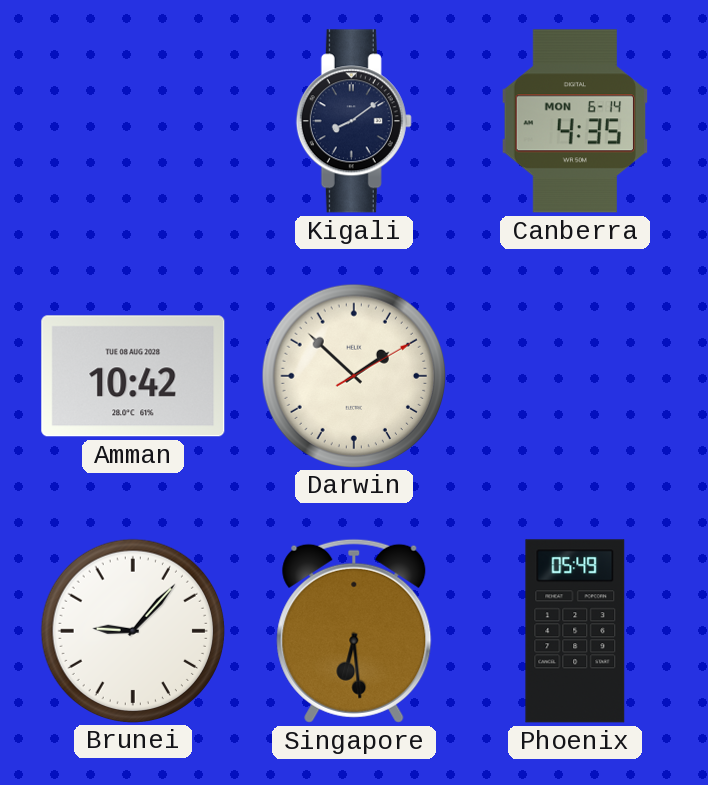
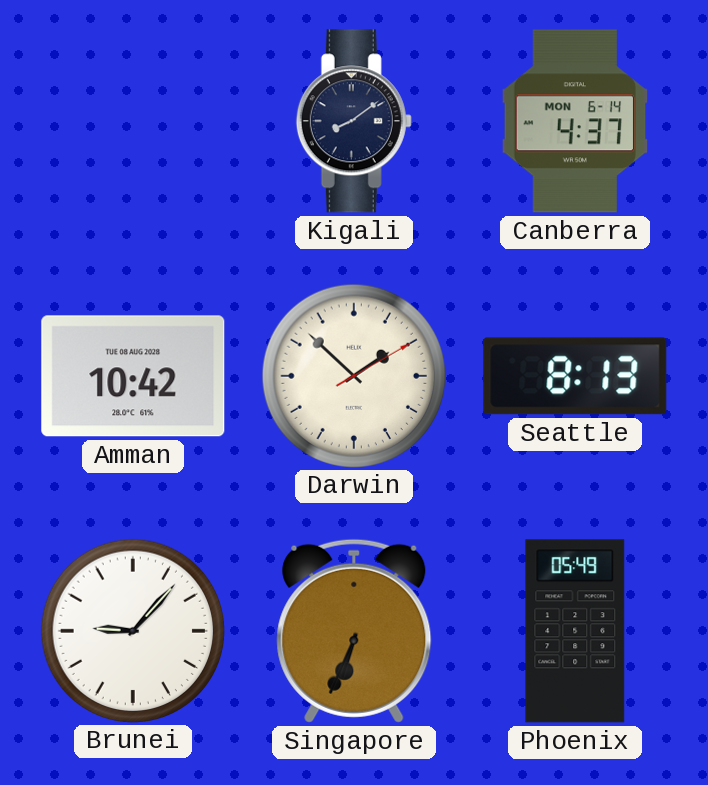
Canberra: 4:35 -> 4:37 (574, 121)
Seattle: none -> 8:13 (575, 376)
Singapore: 6:29 -> 6:34 (354, 631)
